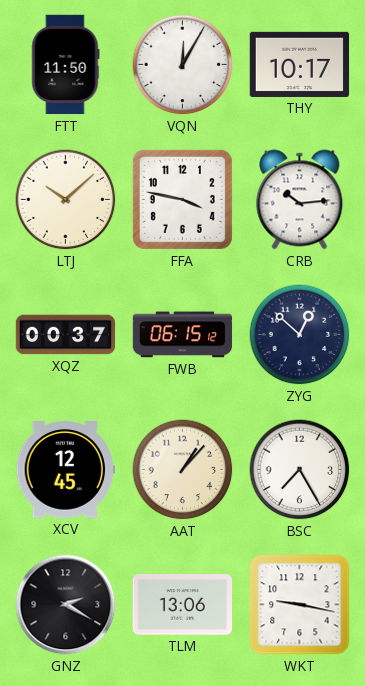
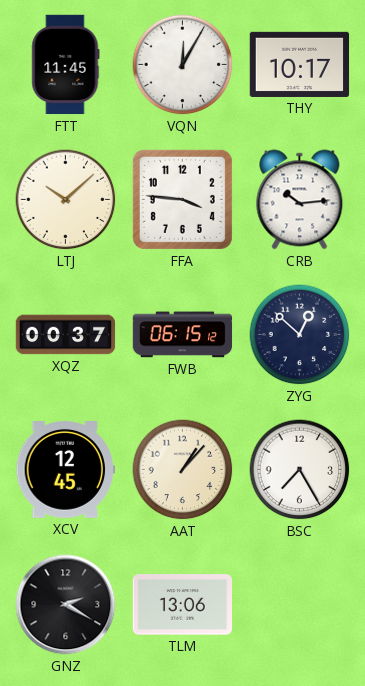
FTT: 11:50 -> 11:45 (66, 65)
FFA: 3:47 -> 3:46 (182, 199)
WKT: 9:17 -> none (300, 605)
